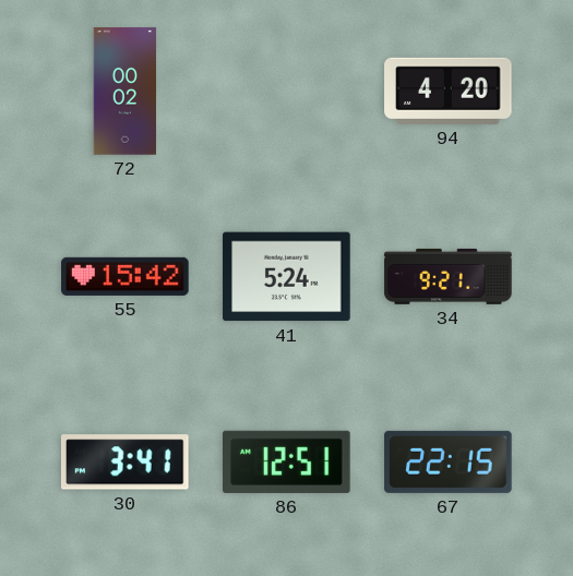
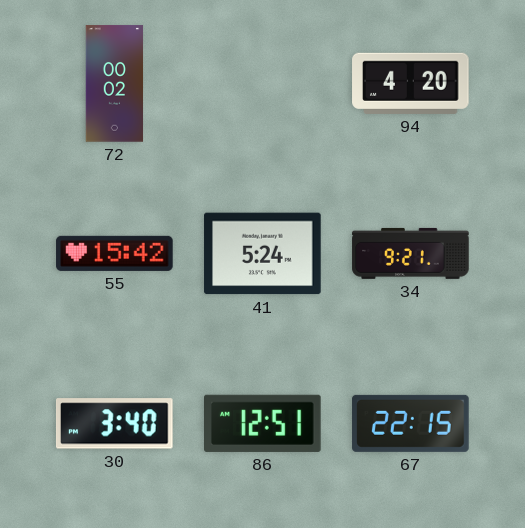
30: 3:41 -> 3:40 (114, 424)
